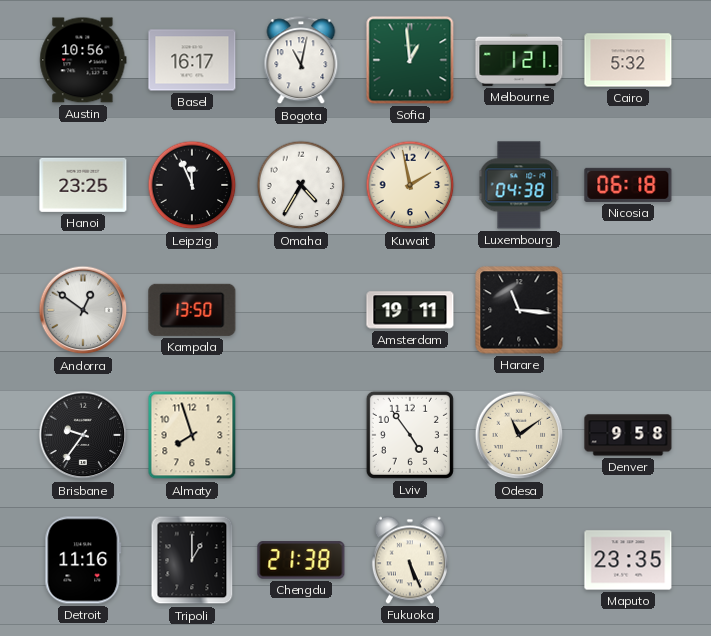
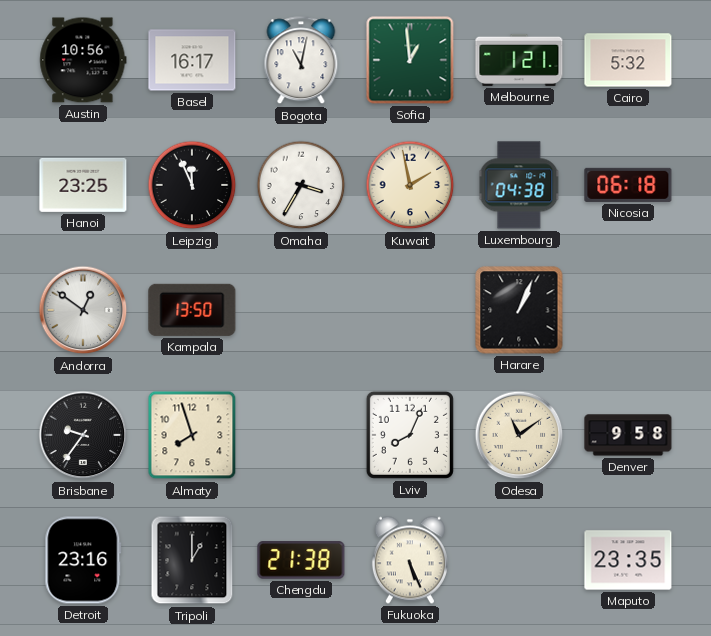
Omaha: 4:35 -> 3:35 (301, 185)
Amsterdam: 19:11 -> none (410, 310)
Harare: 11:16 -> 1:04 (519, 310)
Lviv: 4:54 -> 8:04 (410, 435)
Detroit: 11:16 -> 23:16 (83, 560)
